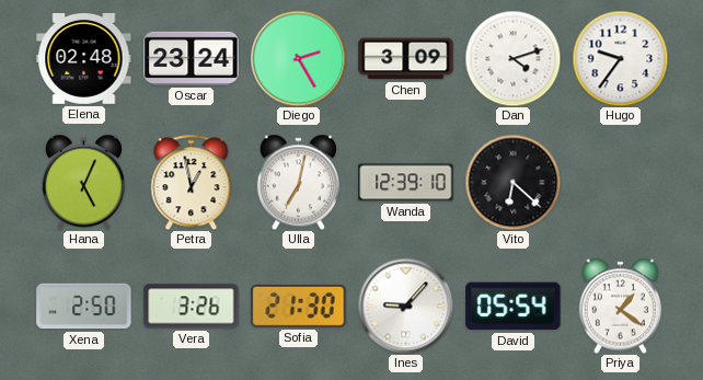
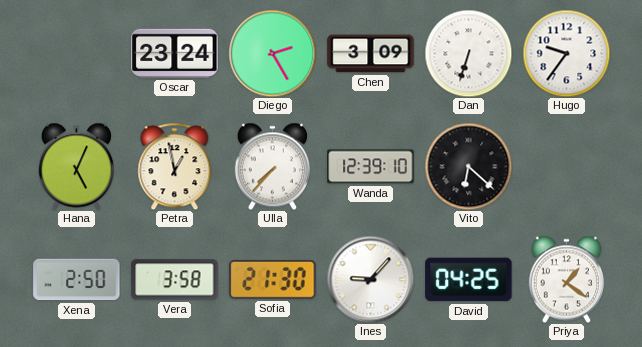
Elena: 02:48 -> none (84, 58)
Dan: 4:12 -> 6:33 (468, 53)
Ulla: 7:02 -> 7:37 (272, 166)
Vera: 3:26 -> 3:58 (175, 280)
David: 05:54 -> 04:25 (469, 280)
